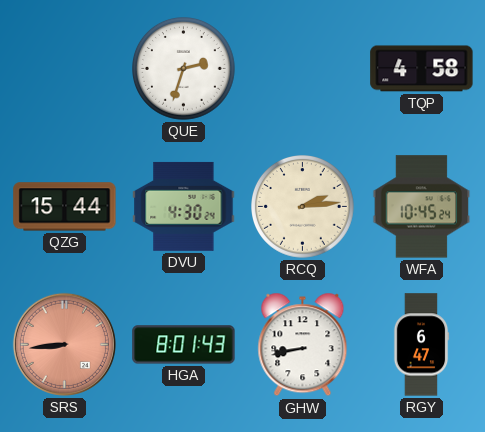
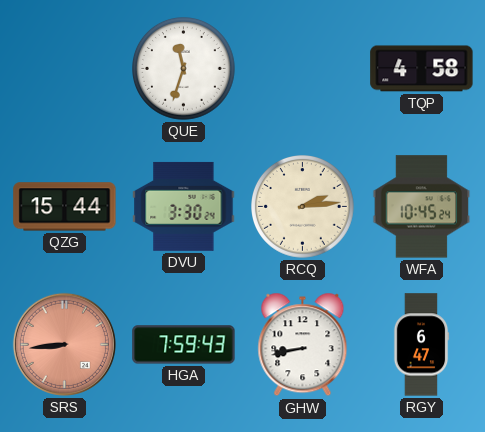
QUE: 2:33 -> 11:33 (184, 69)
DVU: 4:30 -> 3:30 (184, 206)
HGA: 8:01 -> 7:59 (184, 345)
